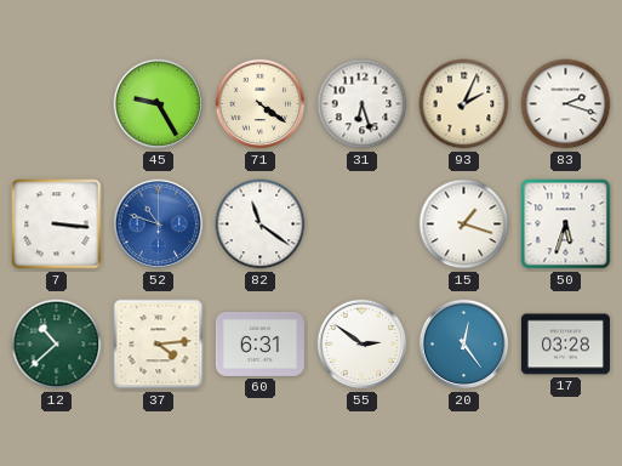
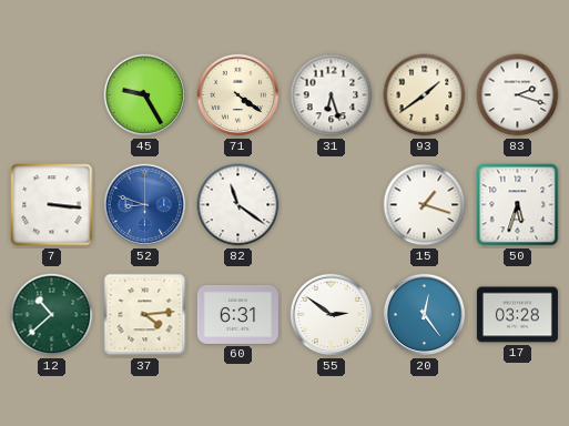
93: 2:04 -> 1:39 (425, 95)
52: 10:48 -> 8:48 (145, 205)
